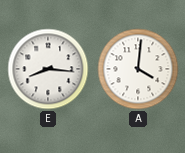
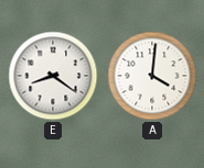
E: 8:16 -> 8:21 (53, 76)
